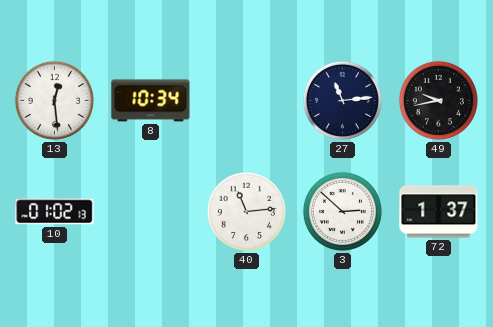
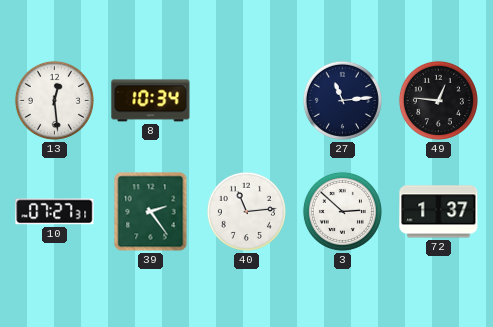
49: 9:43 -> 12:46 (438, 100)
10: 01:02 -> 07:27 (55, 212)
39: none -> 2:24 (151, 212)
